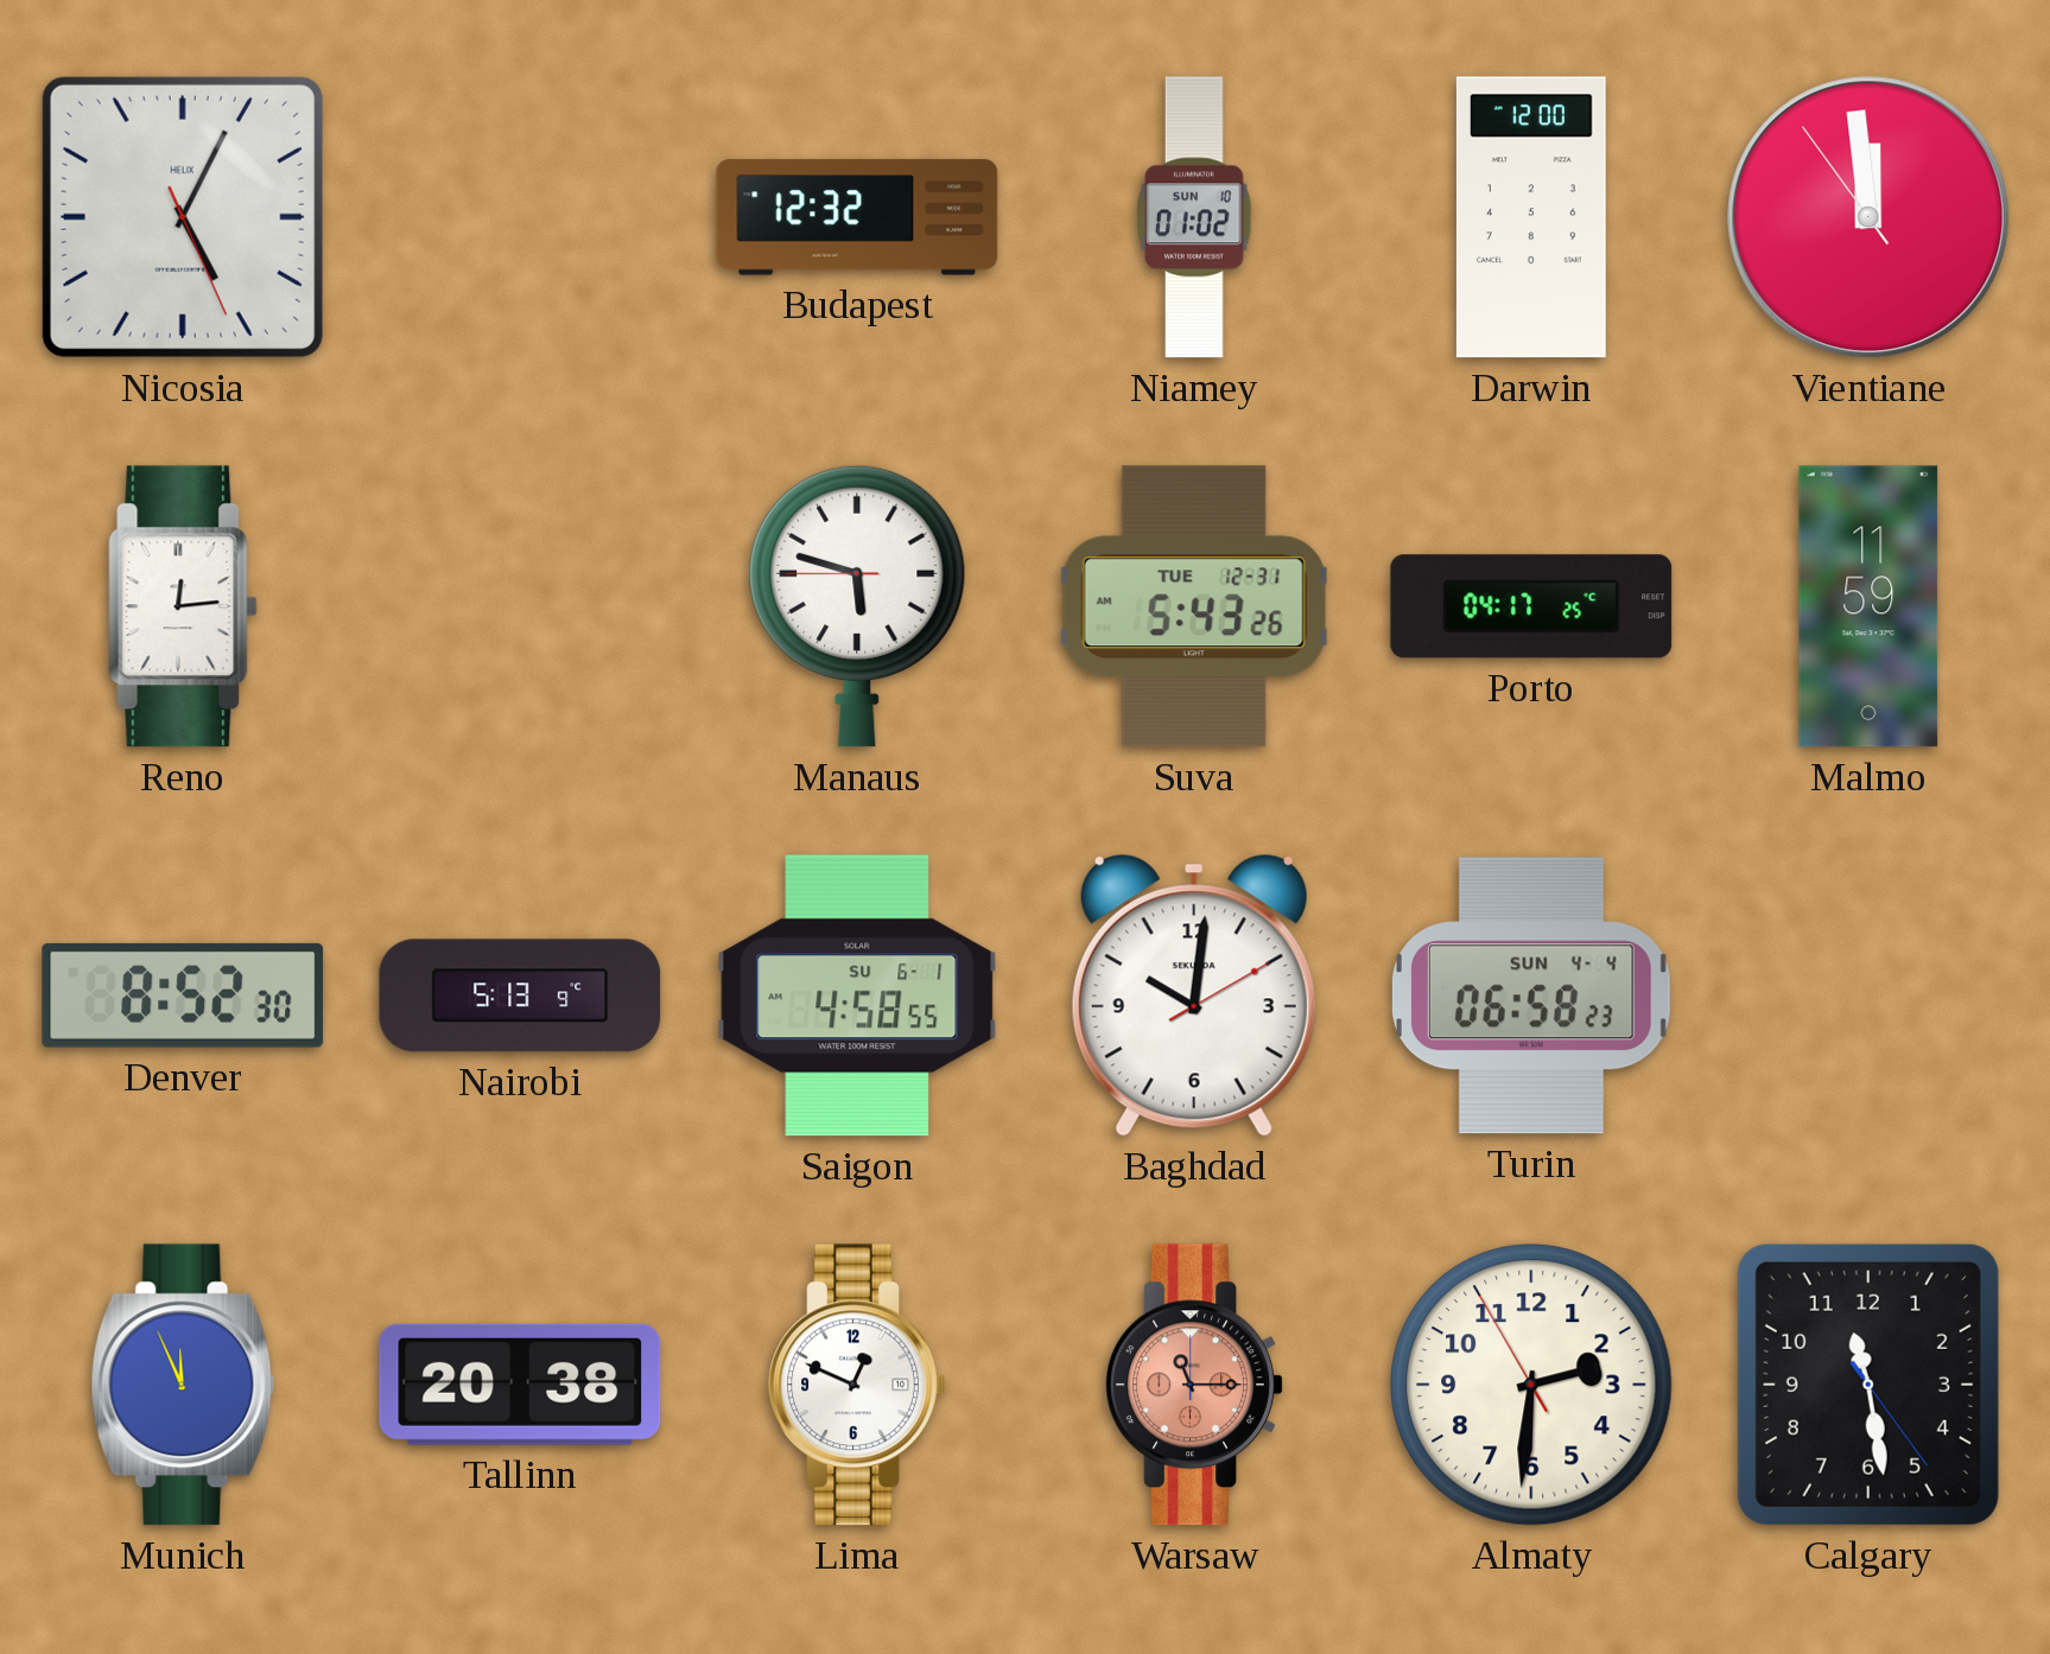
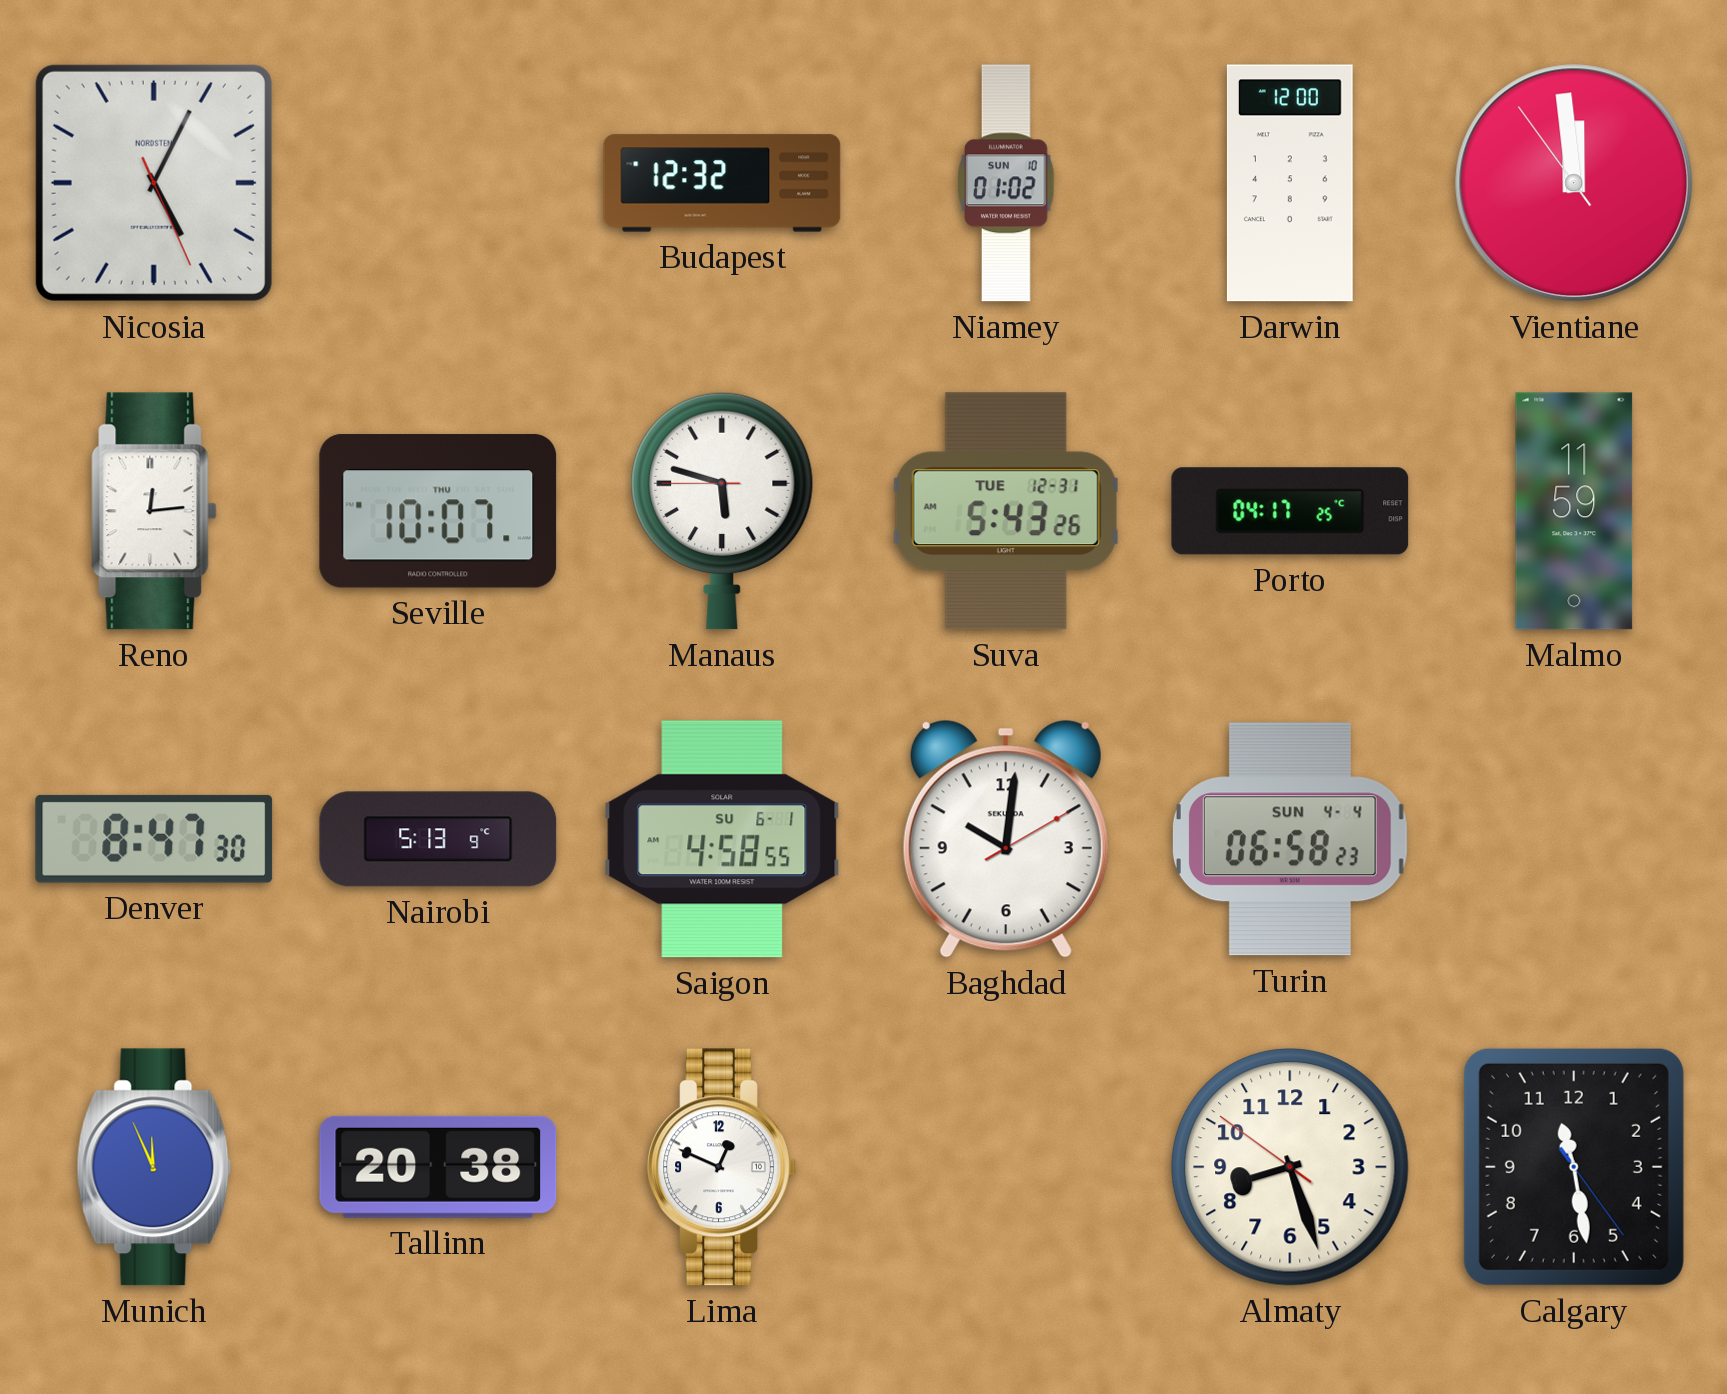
Nicosia brand: HELIX -> NORDSTEN (154, 183)
Seville: none -> 10:07 (438, 511)
Denver: 8:52 -> 8:47 (154, 839)
Warsaw: 11:15 -> none (1194, 1385)
Almaty: 2:30 -> 8:26 (1290, 1167)
